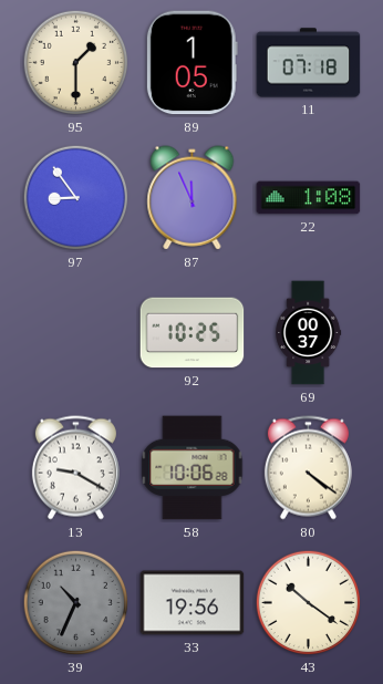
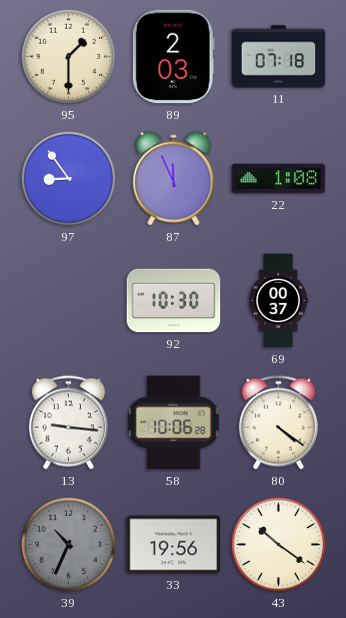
89: 1:05 -> 2:03 (173, 57)
92: 10:25 -> 10:30 (174, 301)
13: 9:20 -> 9:16 (68, 423)
